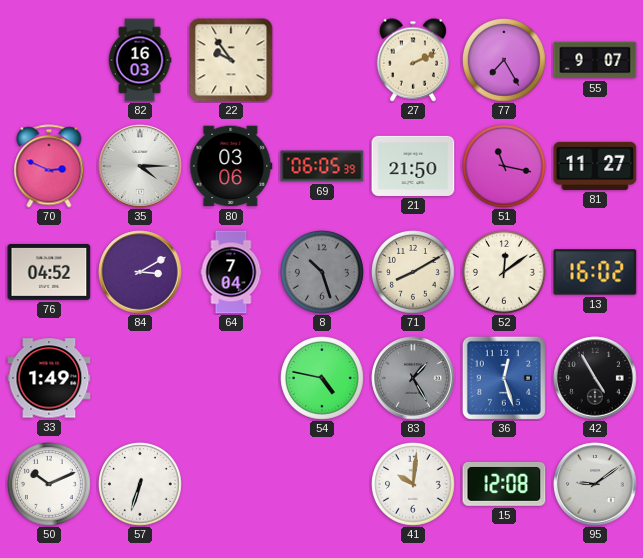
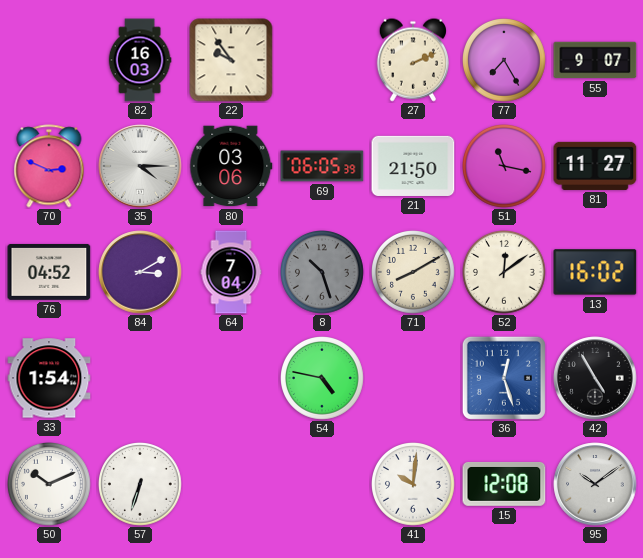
33: 1:49 -> 1:54 (49, 378)
83: 1:25 -> none (413, 378)
95: 9:09 -> 10:09 (595, 484)
